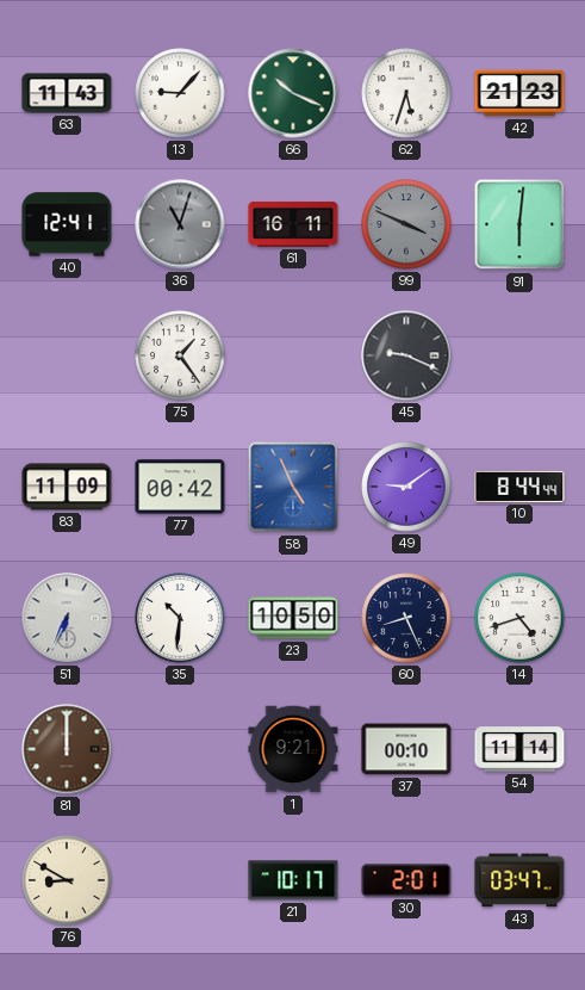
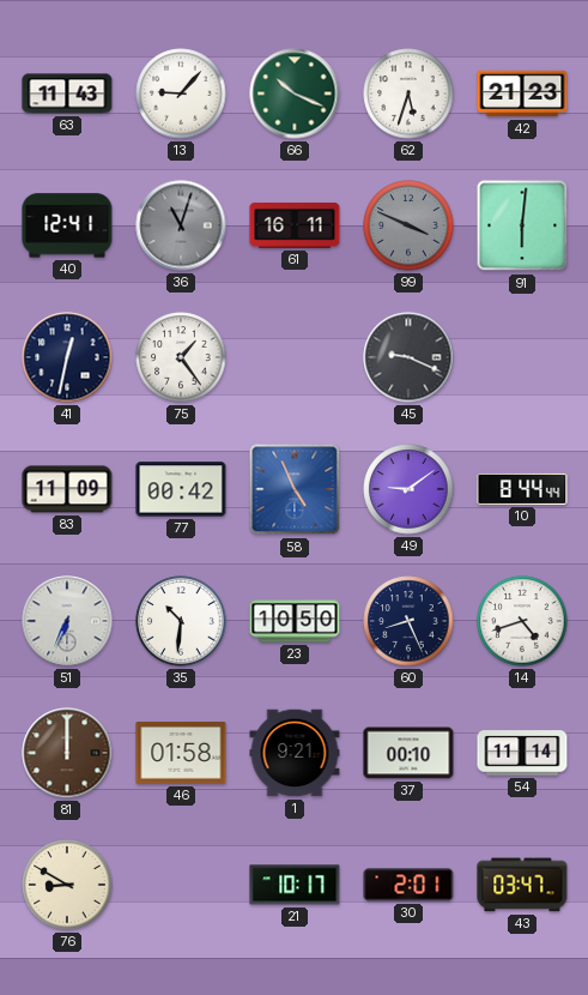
41: none -> 12:32 (67, 357)
46: none -> 01:58 (181, 753)
